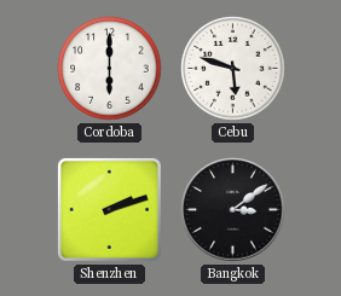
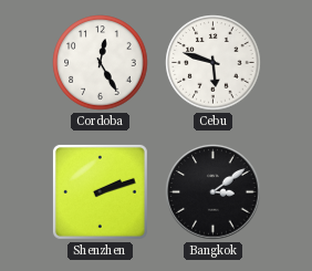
Cordoba: 6:00 -> 12:25 (101, 63)
